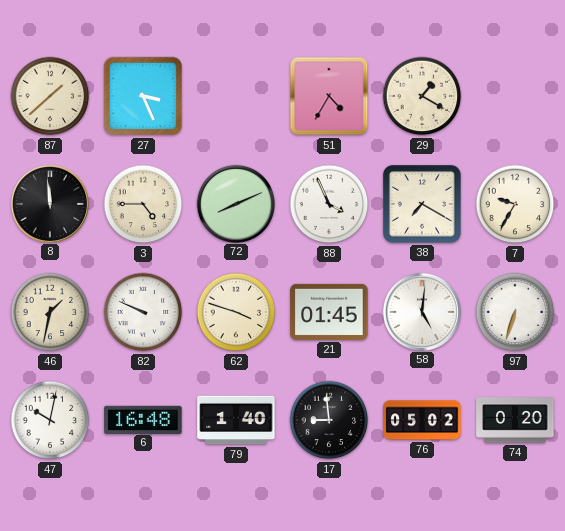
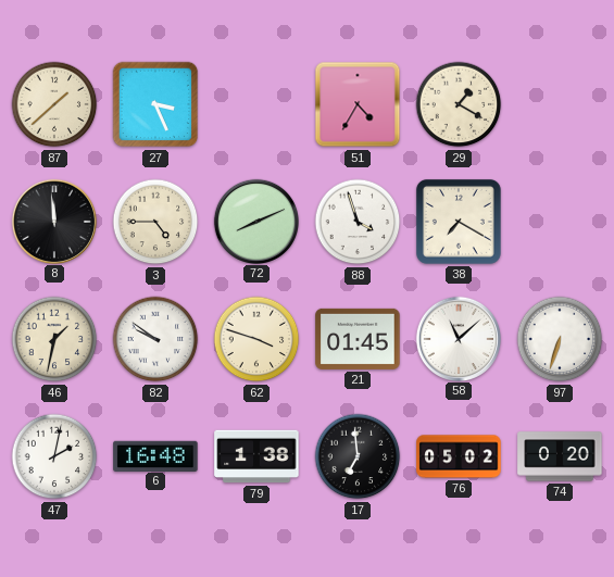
88: 3:56 -> 3:57 (358, 222)
7: 9:35 -> none (515, 204)
82: 9:49 -> 9:51 (155, 339)
58: 5:01 -> 11:08 (458, 338)
47: 10:02 -> 2:02 (54, 456)
79: 1:40 -> 1:38 (256, 456)
17: 8:59 -> 6:59 (358, 456)
